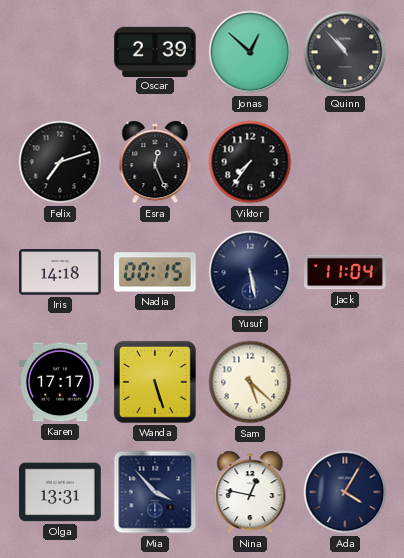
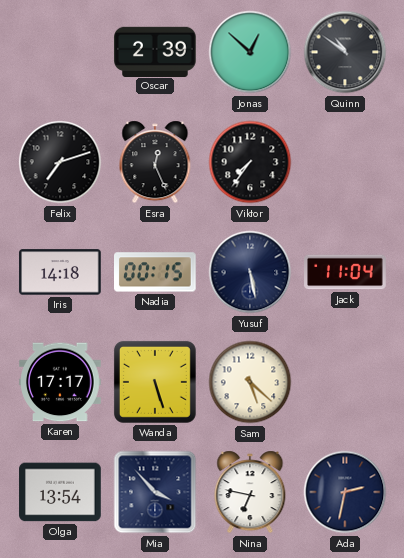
Quinn: 10:53 -> 10:51 (345, 52)
Olga: 13:31 -> 13:54 (60, 492)
Nina: 12:47 -> 6:47 (250, 492)
Ada: 4:05 -> 2:32 (345, 492)
